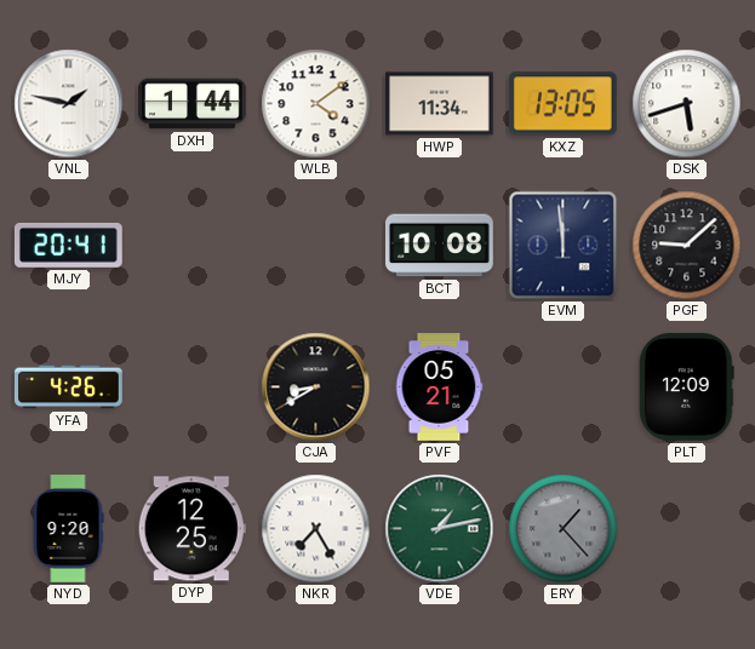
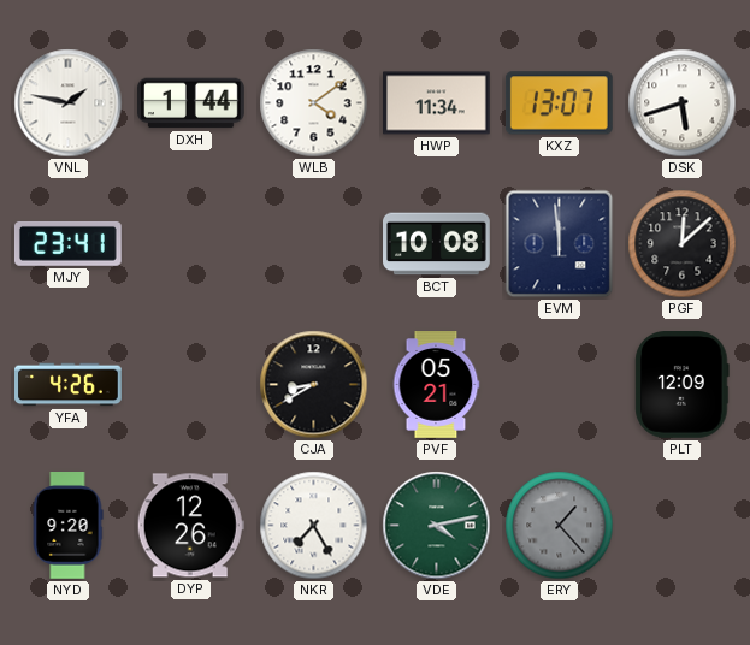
KXZ: 13:05 -> 13:07 (559, 103)
MJY: 20:41 -> 23:41 (67, 243)
PGF: 9:08 -> 12:08 (683, 244)
DYP: 12:25 -> 12:26 (190, 526)
VDE: 1:13 -> 4:13 (437, 526)
